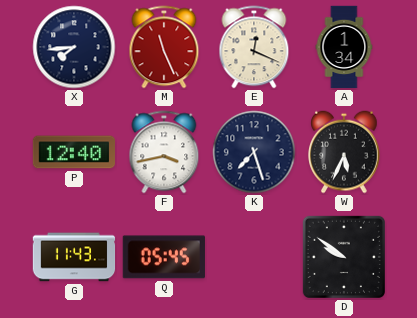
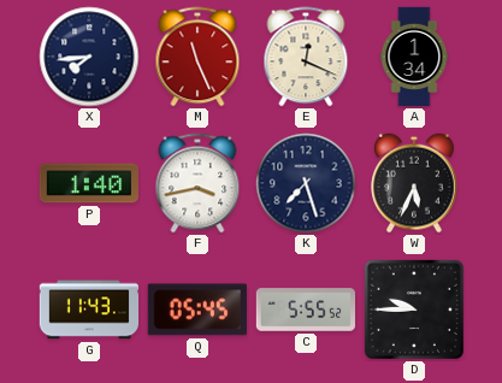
P: 12:40 -> 1:40 (88, 183)
C: none -> 5:55 (306, 310)
D: 9:51 -> 9:45 (414, 310)
